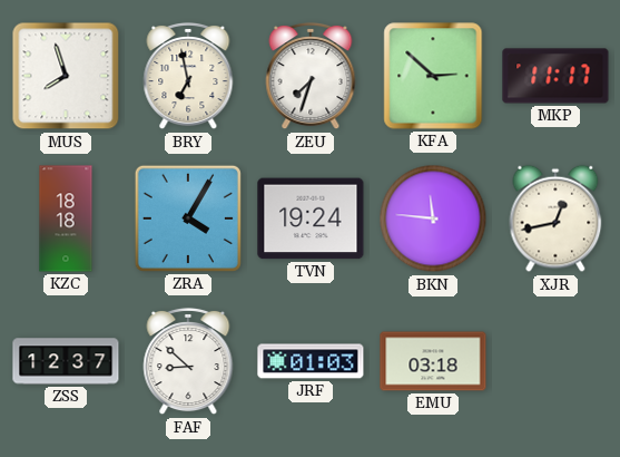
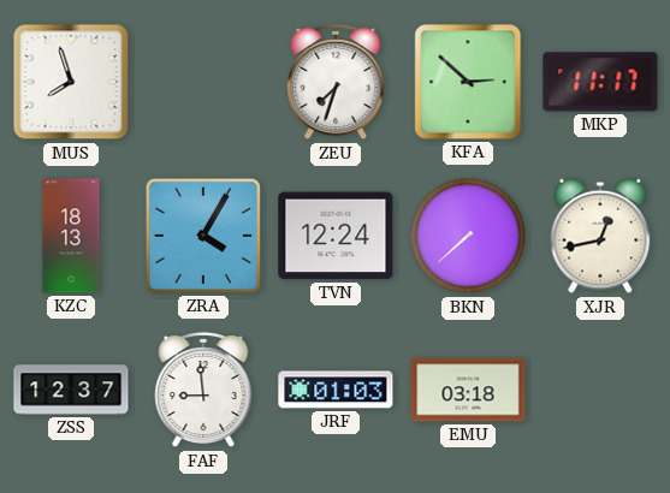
BRY: 6:58 -> none (188, 76)
KZC: 18:18 -> 18:13 (71, 236)
TVN: 19:24 -> 12:24 (336, 236)
BKN: 11:46 -> 7:38 (468, 236)
FAF: 8:52 -> 8:59 (203, 390)
